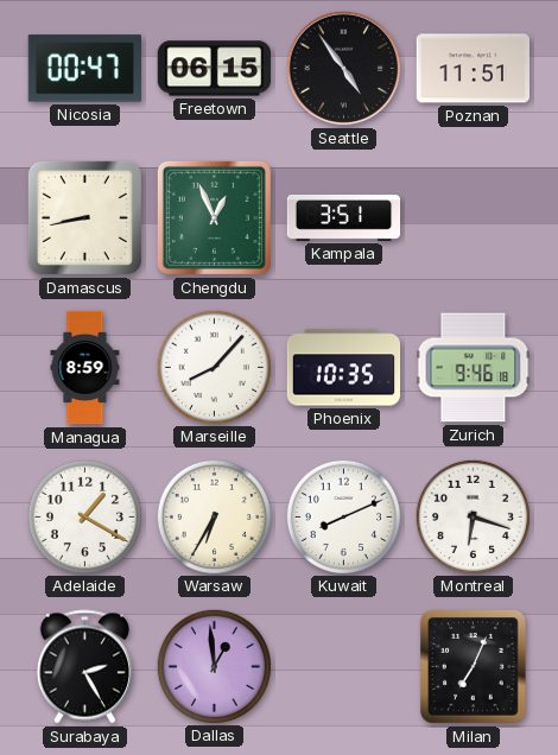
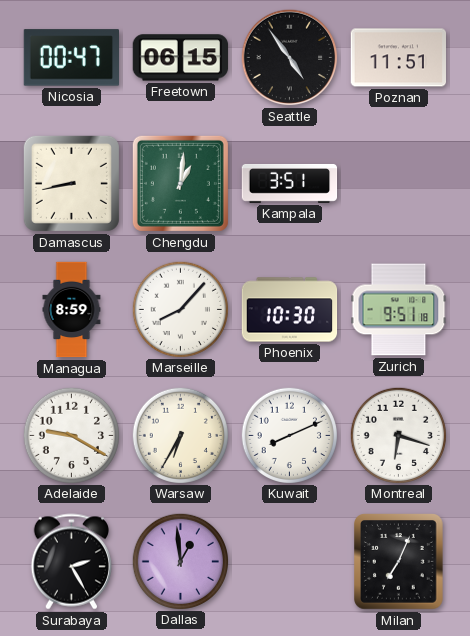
Chengdu: 12:56 -> 1:01 (180, 183)
Phoenix: 10:35 -> 10:30 (290, 310)
Zurich: 9:46 -> 9:51 (399, 310)
Adelaide: 1:20 -> 9:20 (71, 435)
